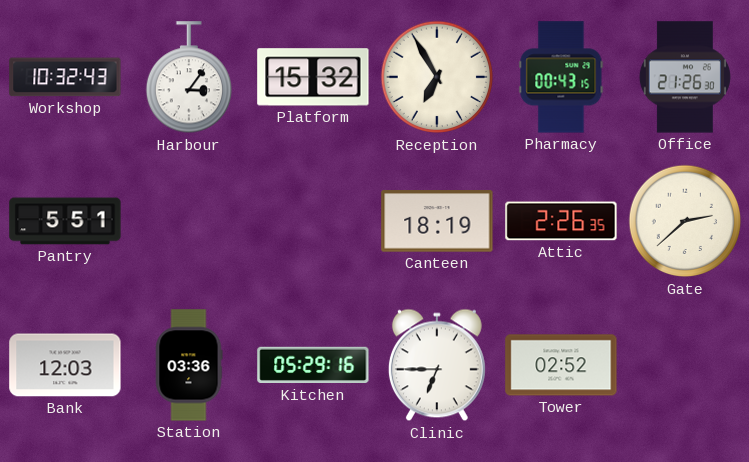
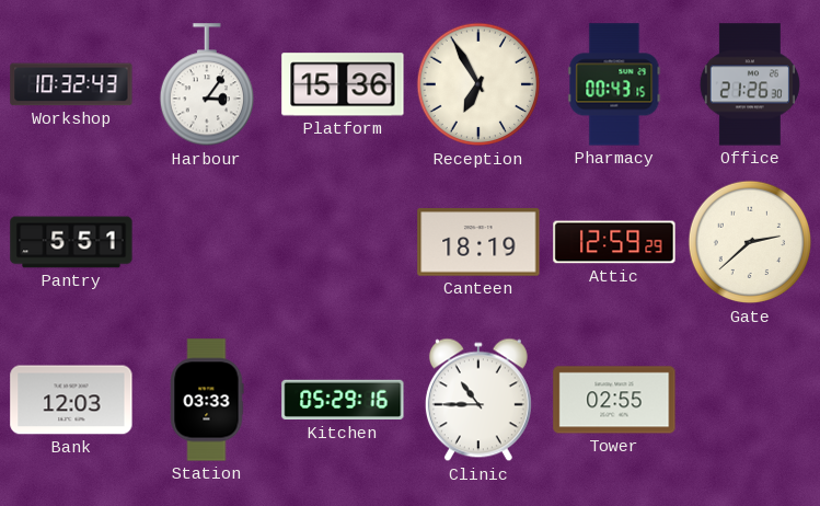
Platform: 15:32 -> 15:36 (343, 84)
Attic: 2:26 -> 12:59 (614, 242)
Station: 03:36 -> 03:33 (207, 400)
Clinic: 6:45 -> 10:45 (478, 400)
Tower: 02:52 -> 02:55 (614, 400)
